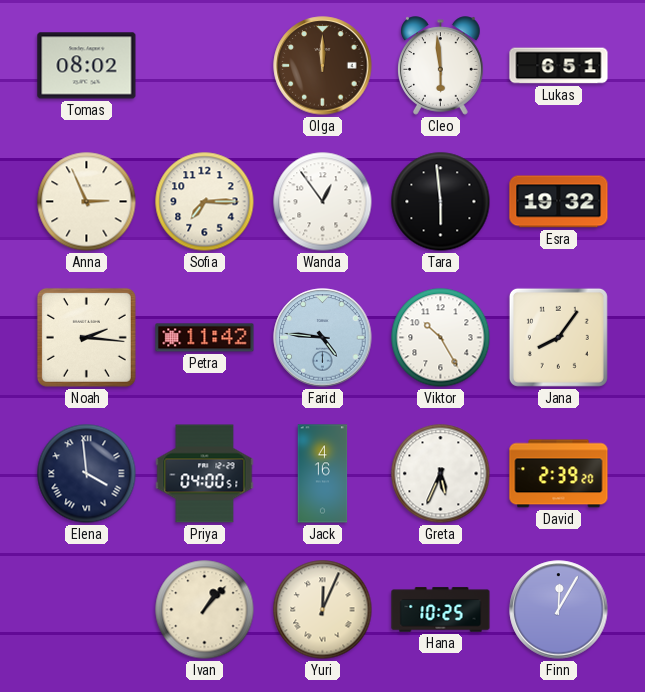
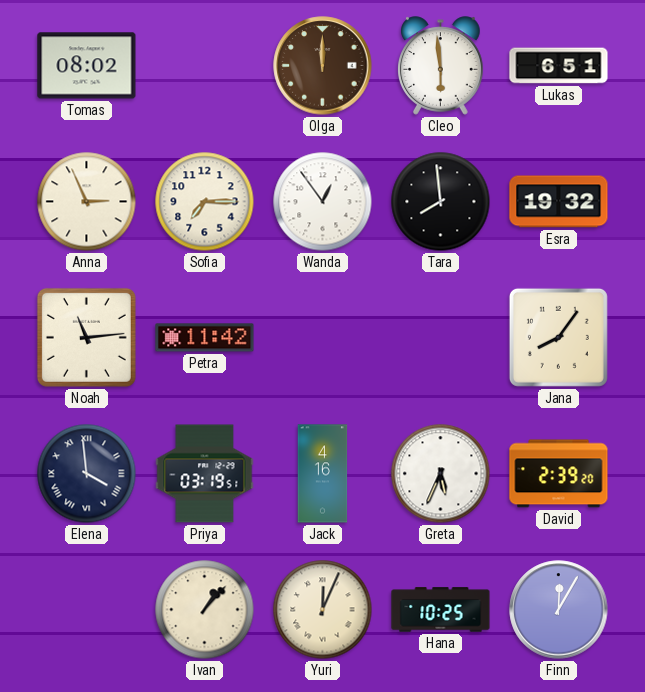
Tara: 5:59 -> 7:59 (441, 202)
Noah: 2:16 -> 11:14 (86, 337)
Farid: 4:46 -> none (323, 338)
Viktor: 10:25 -> none (441, 338)
Priya: 04:00 -> 03:19 (205, 474)
